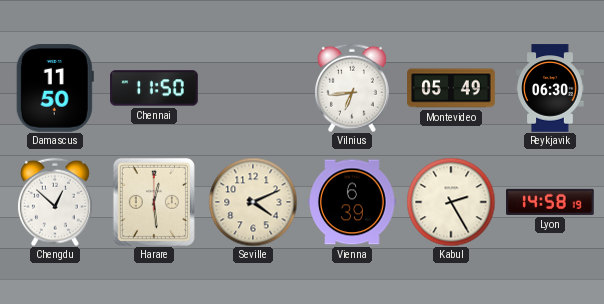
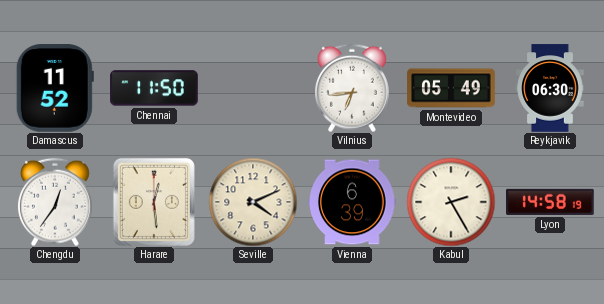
Damascus: 11:50 -> 11:52 (55, 88)
Chengdu: 12:52 -> 12:36 (55, 202)
